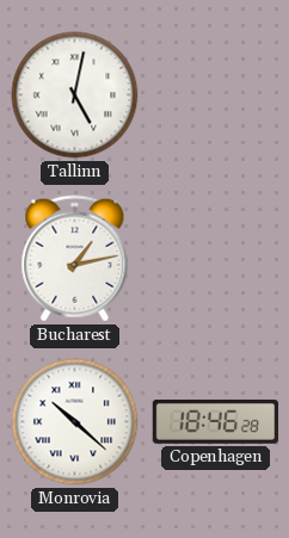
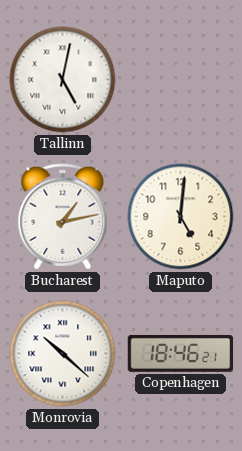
Maputo: none -> 5:01 (181, 217)
Copenhagen: 18:46:28 -> 18:46:21 (181, 353)
